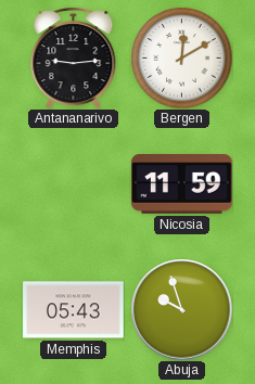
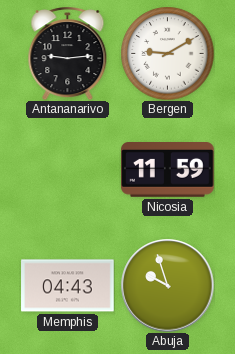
Bergen: 12:10 -> 9:10 (167, 53)
Memphis: 05:43 -> 04:43 (68, 286)
